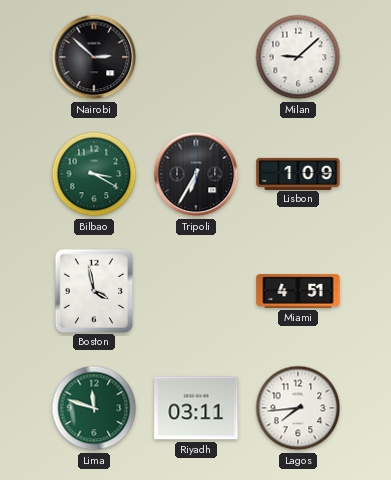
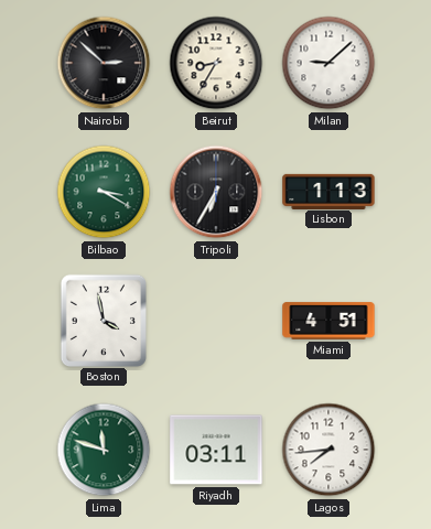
Beirut: none -> 8:35 (216, 63)
Lisbon: 1:09 -> 1:13 (328, 191)
